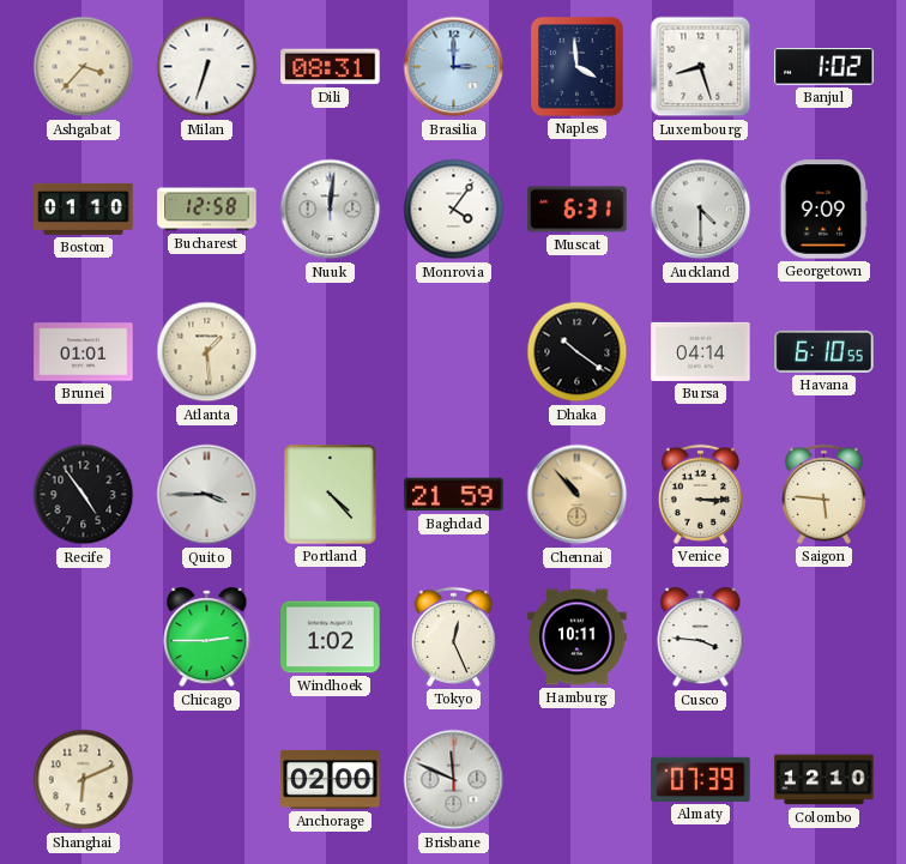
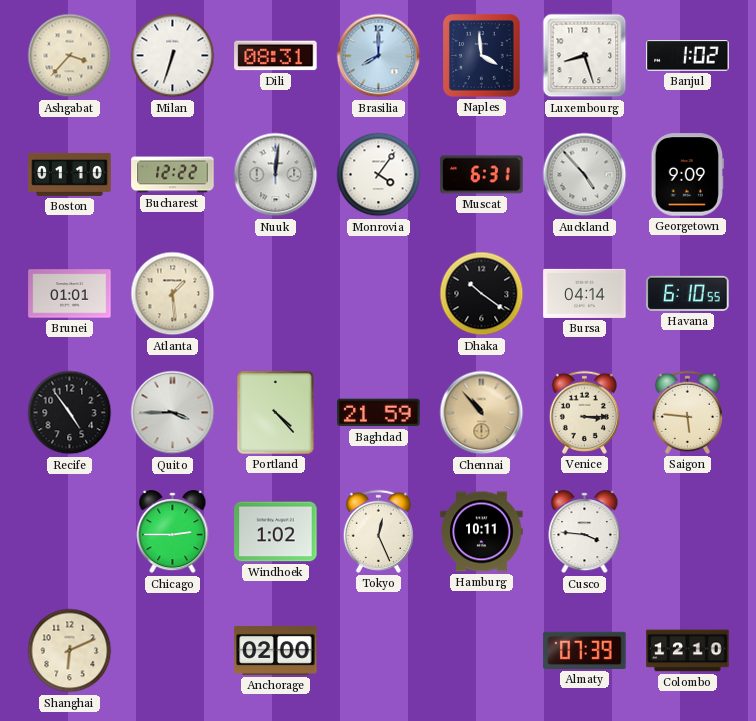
Brasilia: 3:00 -> 8:00 (379, 56)
Bucharest: 12:58 -> 12:22 (173, 175)
Auckland: 4:30 -> 4:53 (585, 175)
Brisbane: 11:49 -> none (454, 780)
